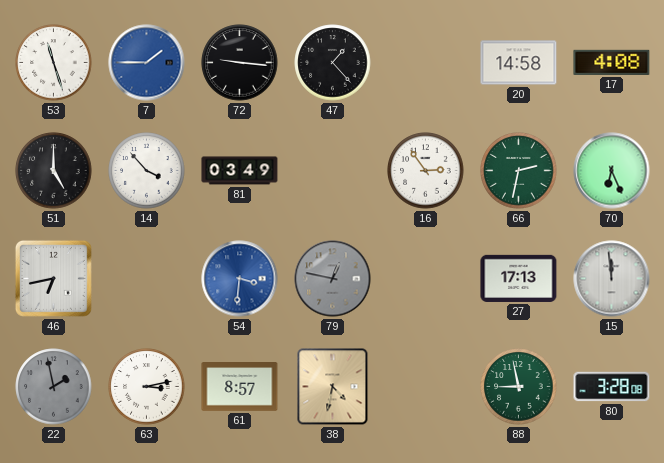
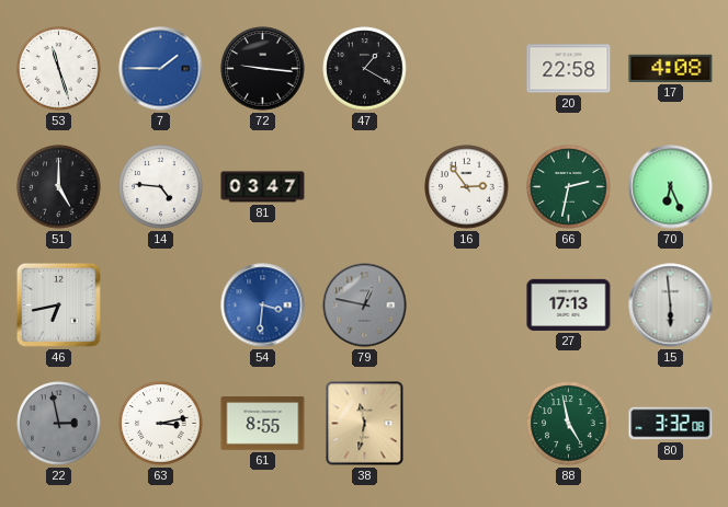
47: 1:23 -> 1:20 (365, 69)
20: 14:58 -> 22:58 (569, 69)
14: 3:53 -> 4:46 (161, 187)
81: 03:49 -> 03:47 (263, 187)
15: 11:59 -> 5:59 (671, 306)
22: 1:58 -> 2:58 (59, 424)
61: 8:57 -> 8:55 (263, 424)
38: 4:32 -> 11:32 (365, 424)
88: 8:58 -> 4:58 (569, 424)
80: 3:28 -> 3:32 (671, 424)
